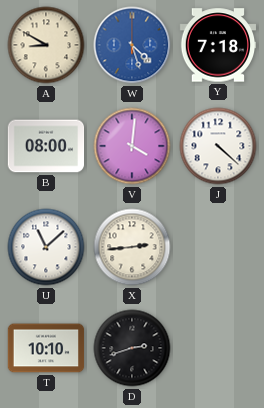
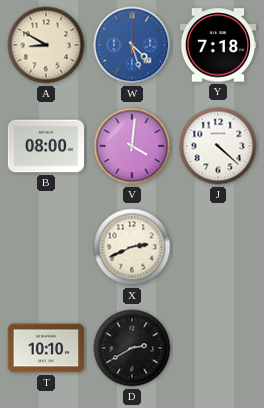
U: 11:08 -> none (46, 247)
X: 2:44 -> 2:41 (132, 247)
D: 2:42 -> 2:40 (132, 348)
